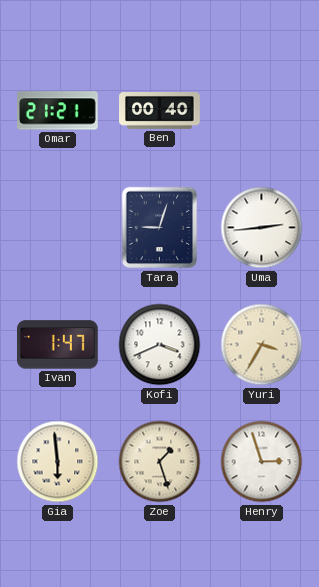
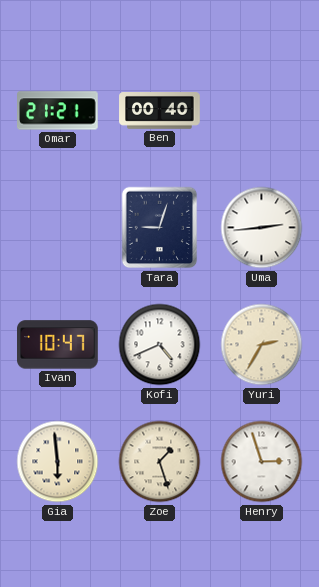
Ivan: 1:47 -> 10:47 (58, 345)
Kofi: 3:41 -> 4:41 (160, 345)
Yuri: 3:35 -> 2:35 (262, 345)
